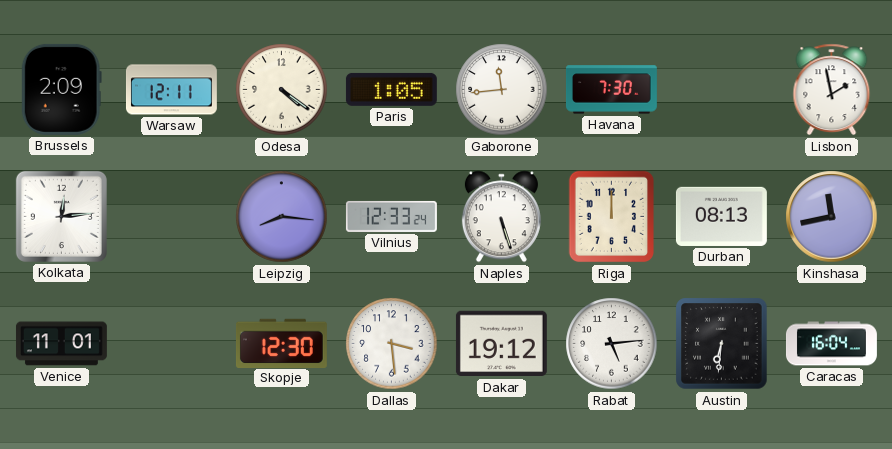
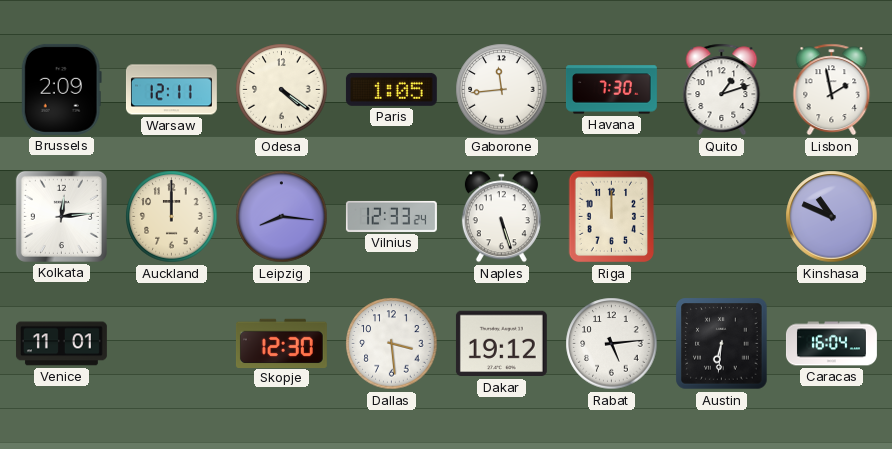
Quito: none -> 1:12 (722, 90)
Auckland: none -> 12:00 (172, 217)
Durban: 08:13 -> none (721, 216)
Kinshasa: 11:43 -> 10:49 (832, 217)
